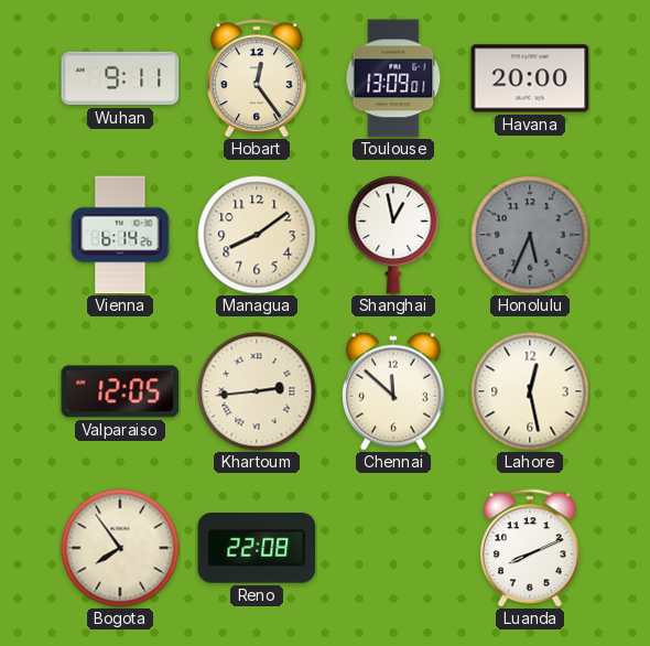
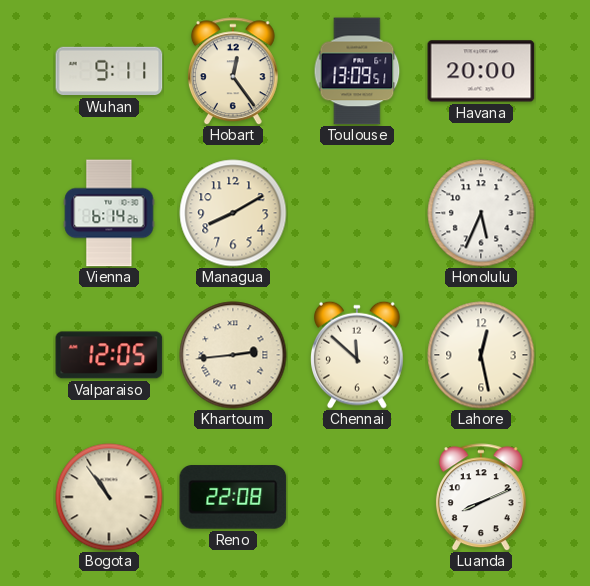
Toulouse: 13:09:01 -> 13:09:51 (357, 71)
Managua: 8:09 -> 8:10 (233, 213)
Shanghai: 12:58 -> none (393, 235)
Honolulu dial: grey -> white (481, 213)
Bogota: 7:54 -> 10:54 (109, 497)
